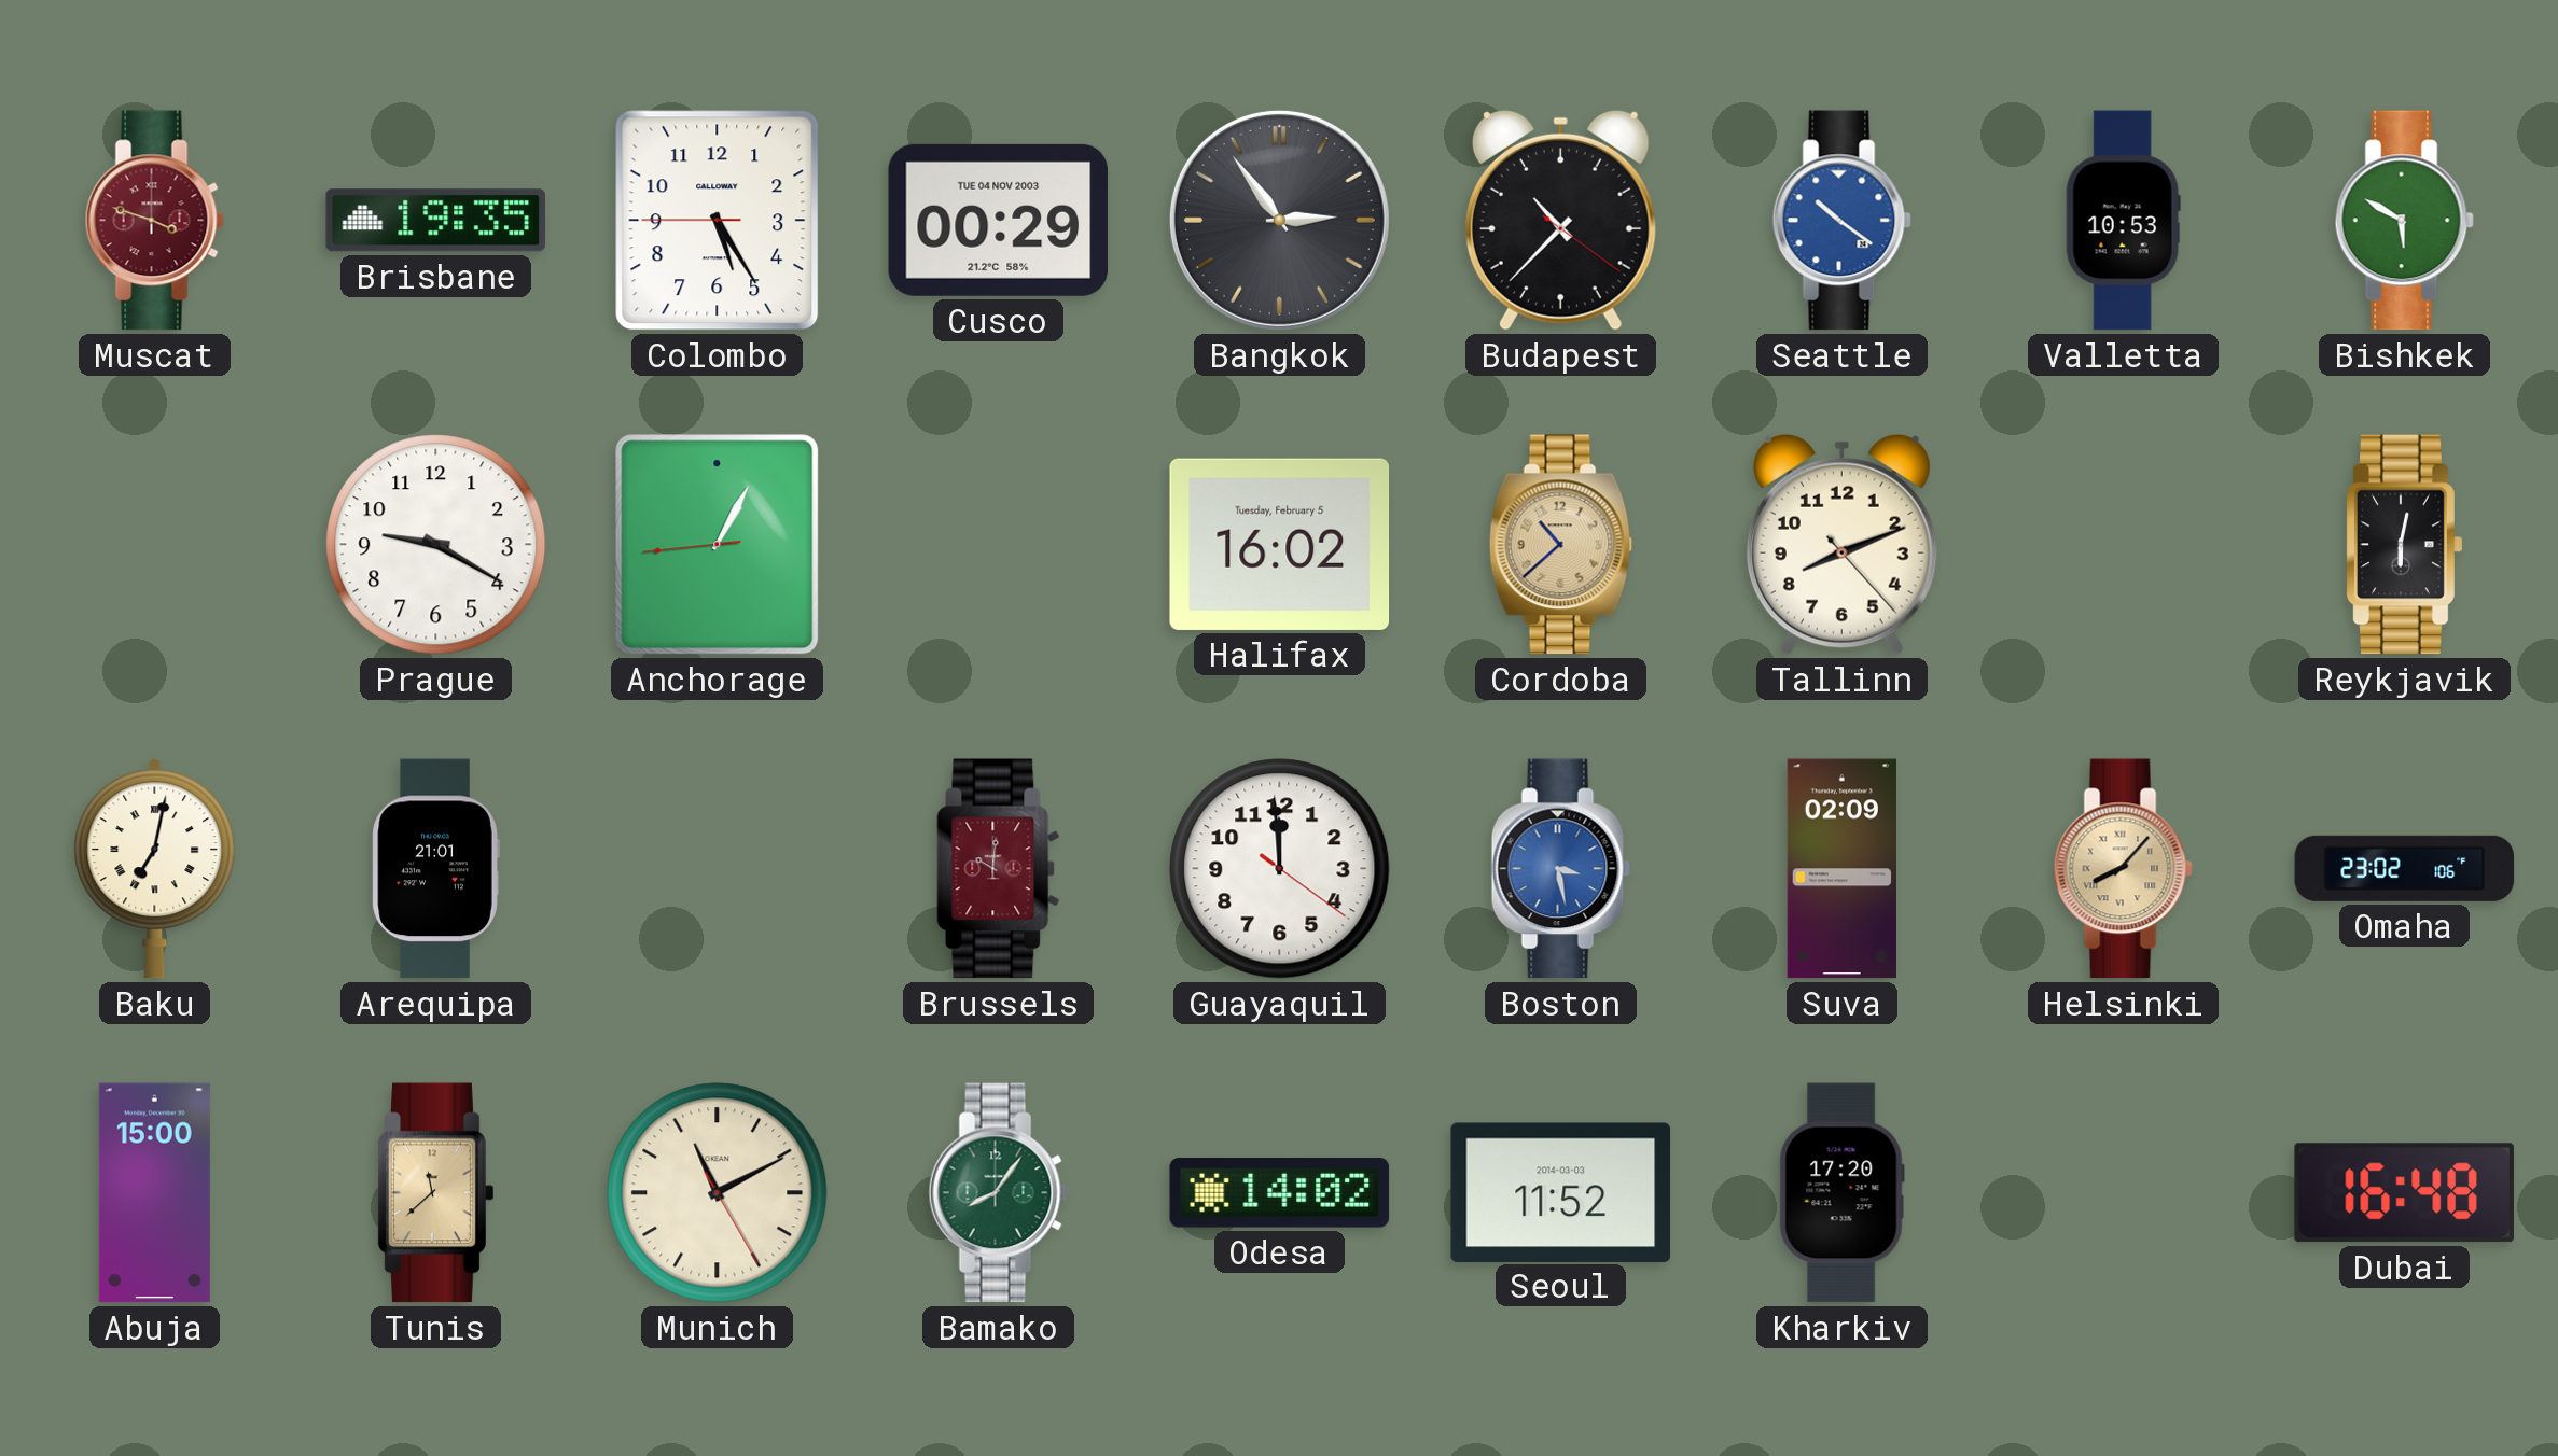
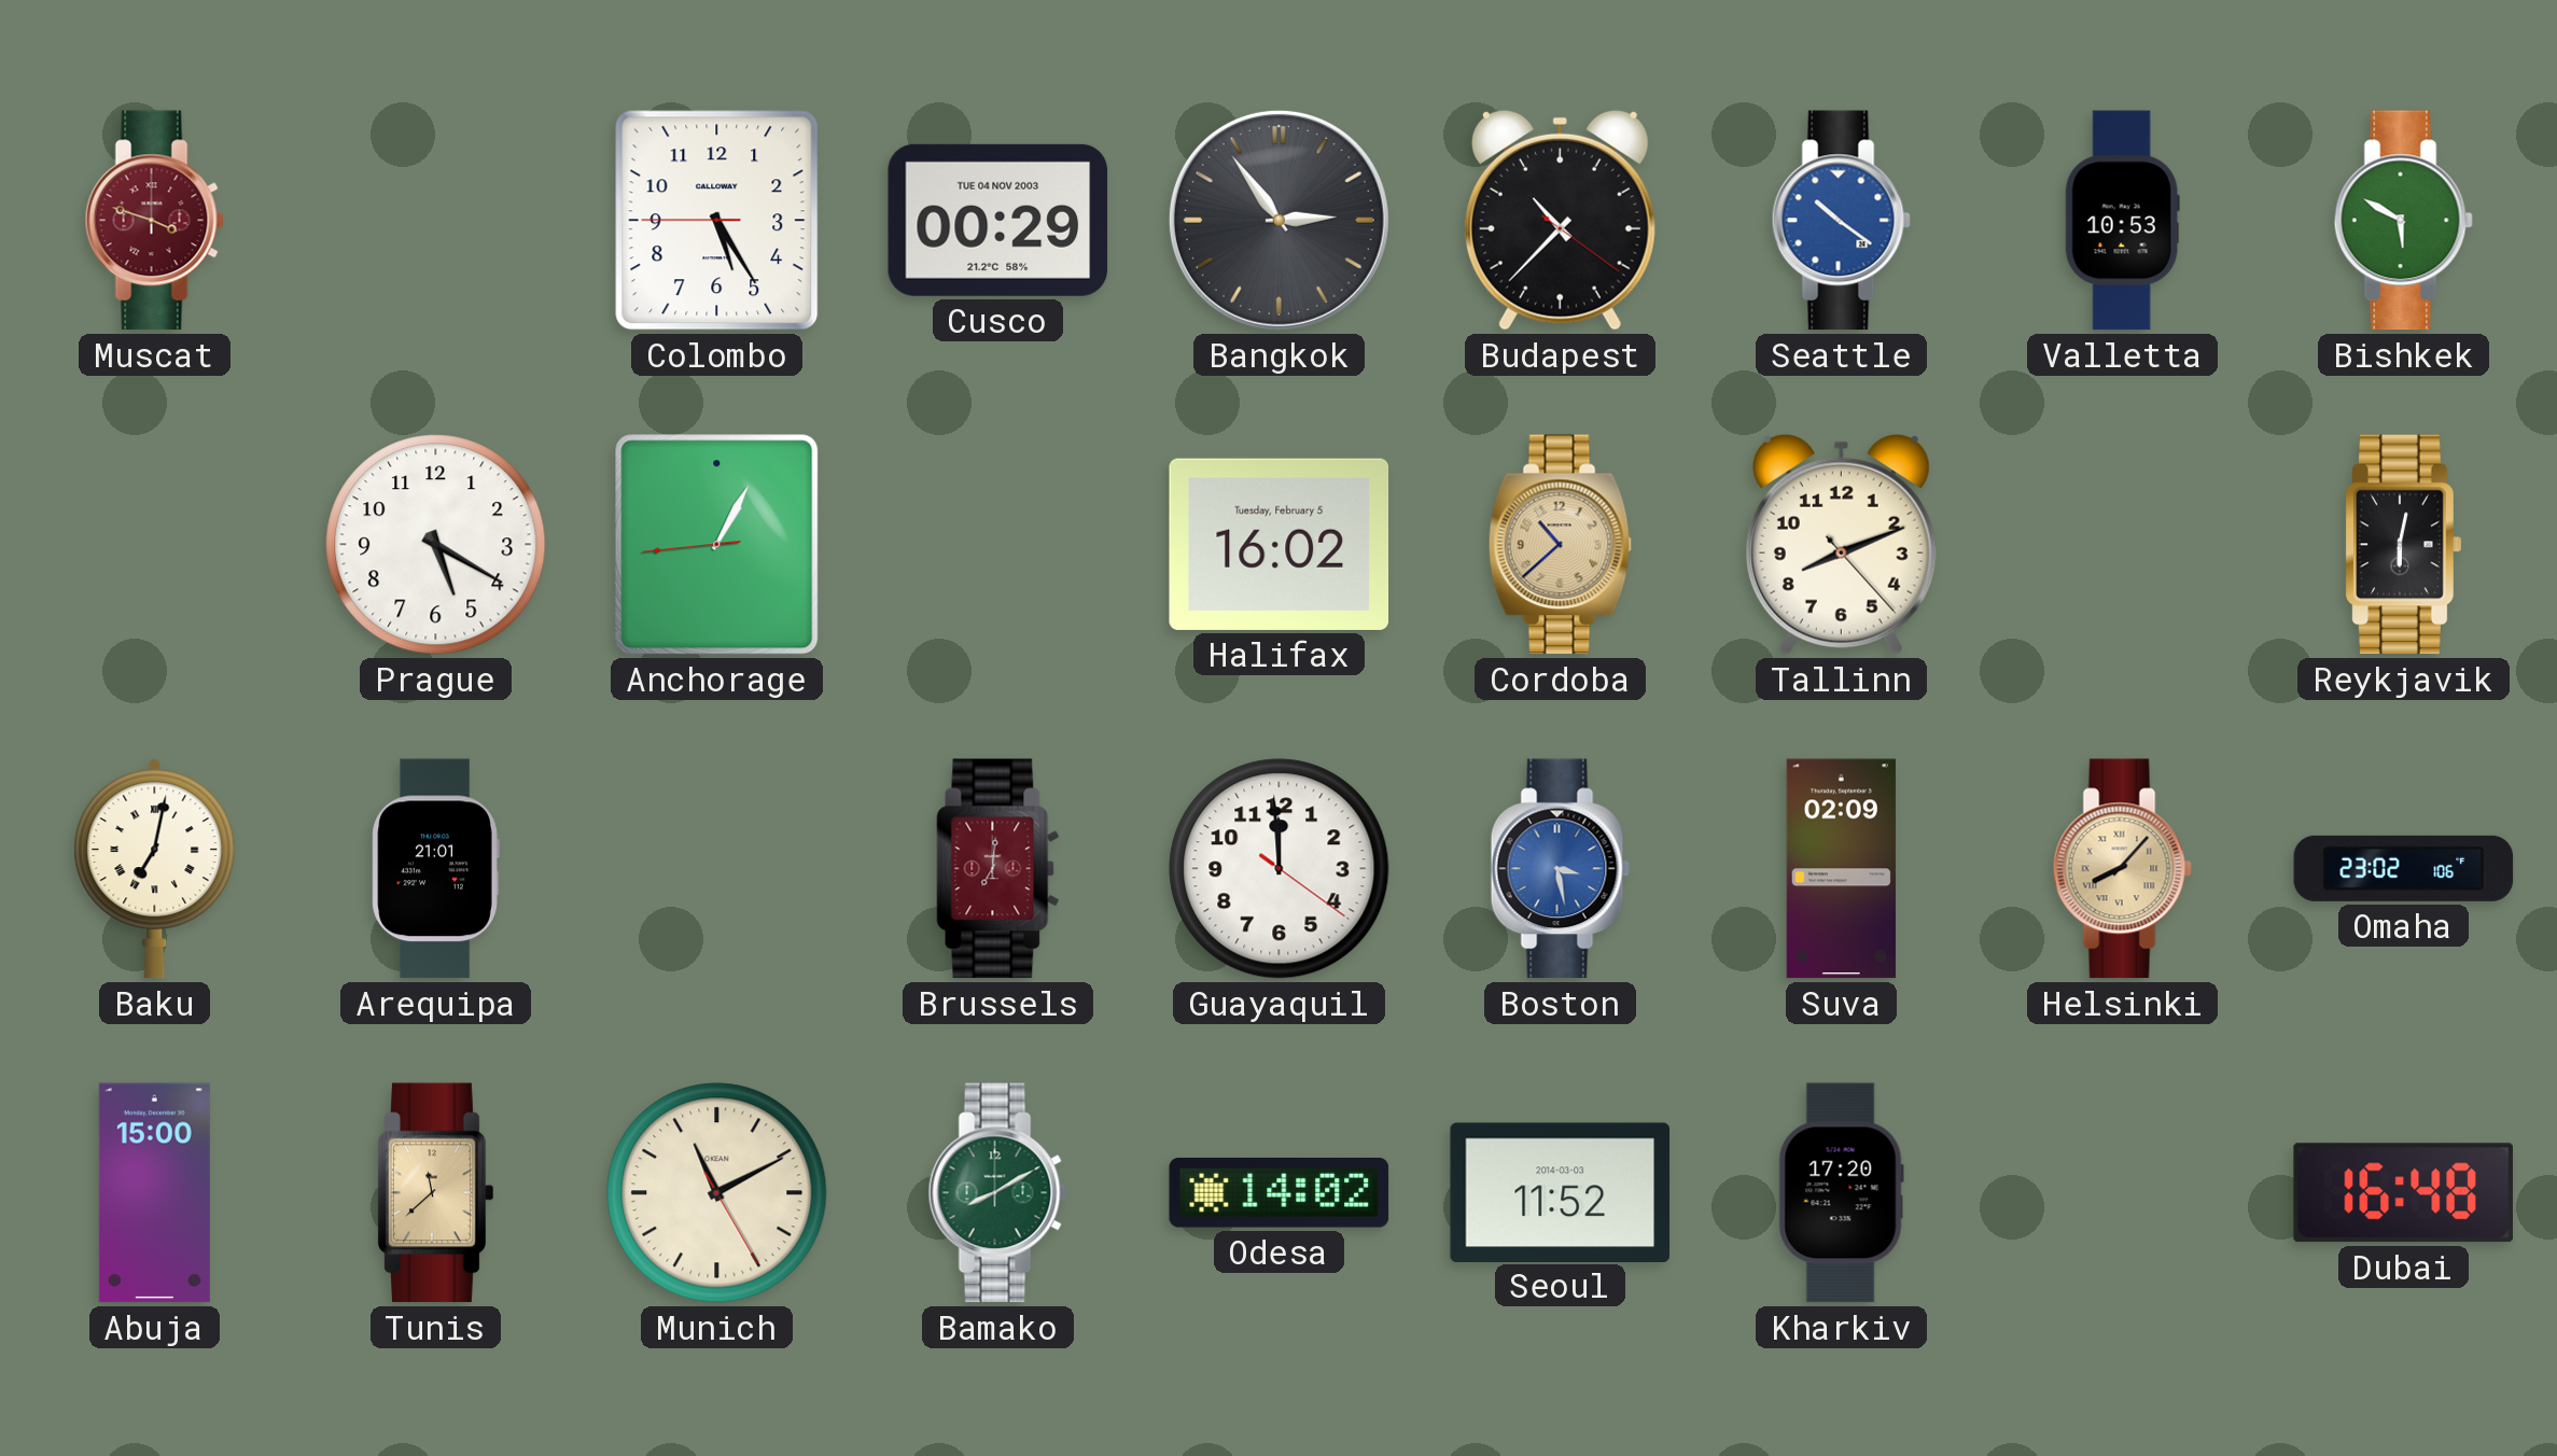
Brisbane: 19:35 -> none (435, 221)
Prague: 9:20 -> 5:20 (436, 545)
Brussels: 10:01 -> 7:01 (998, 869)
Bamako: 8:06 -> 8:10 (997, 1193)
